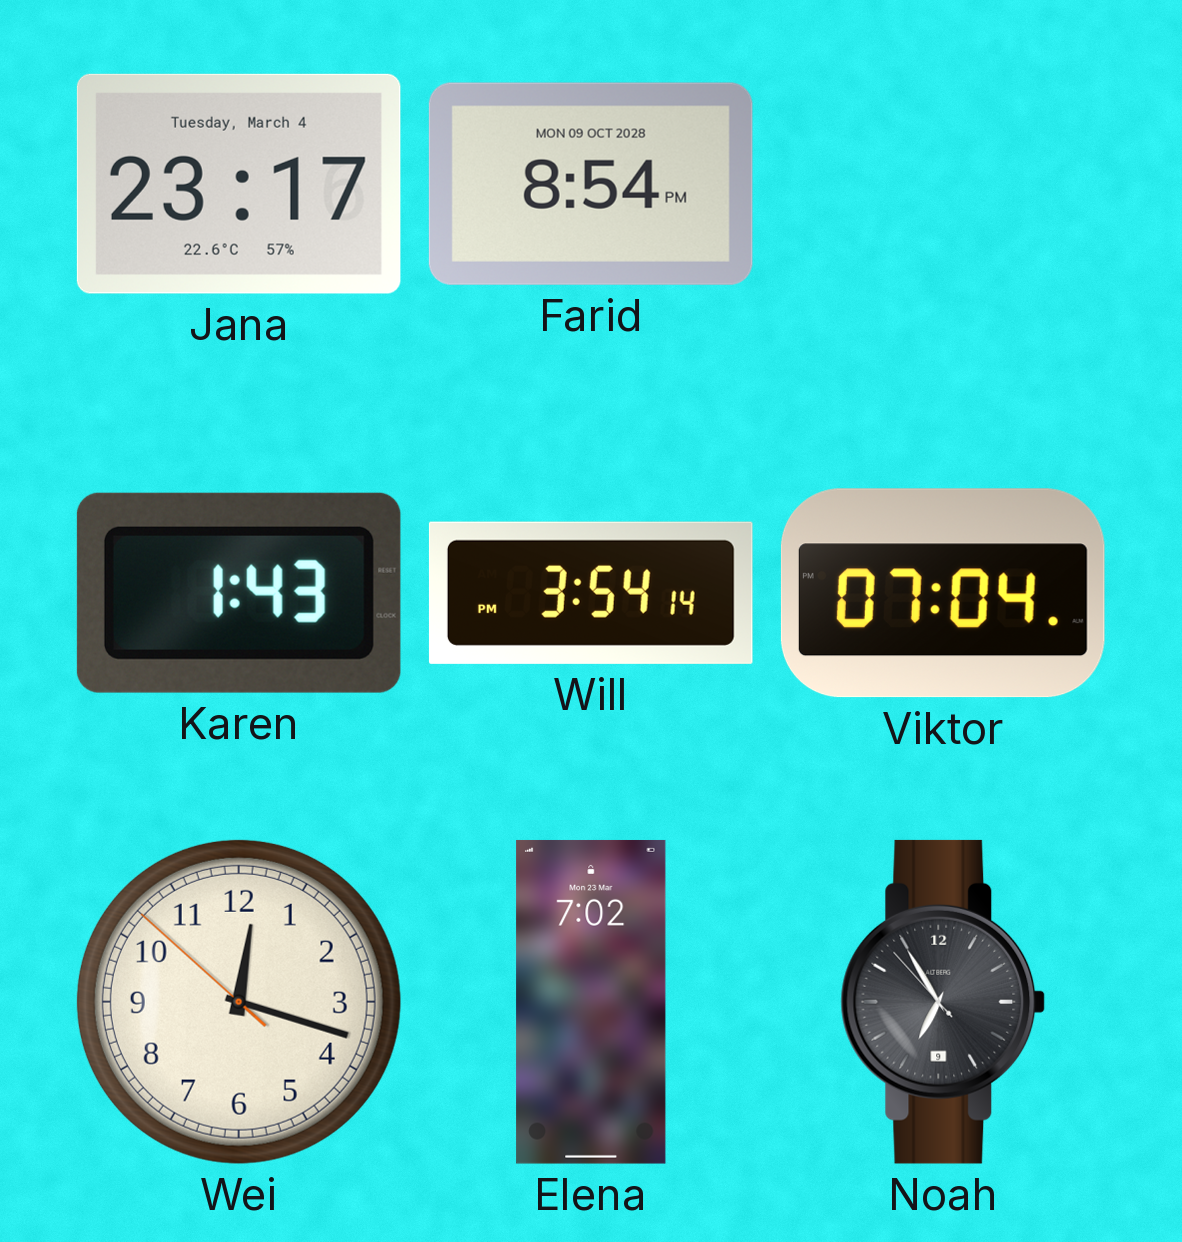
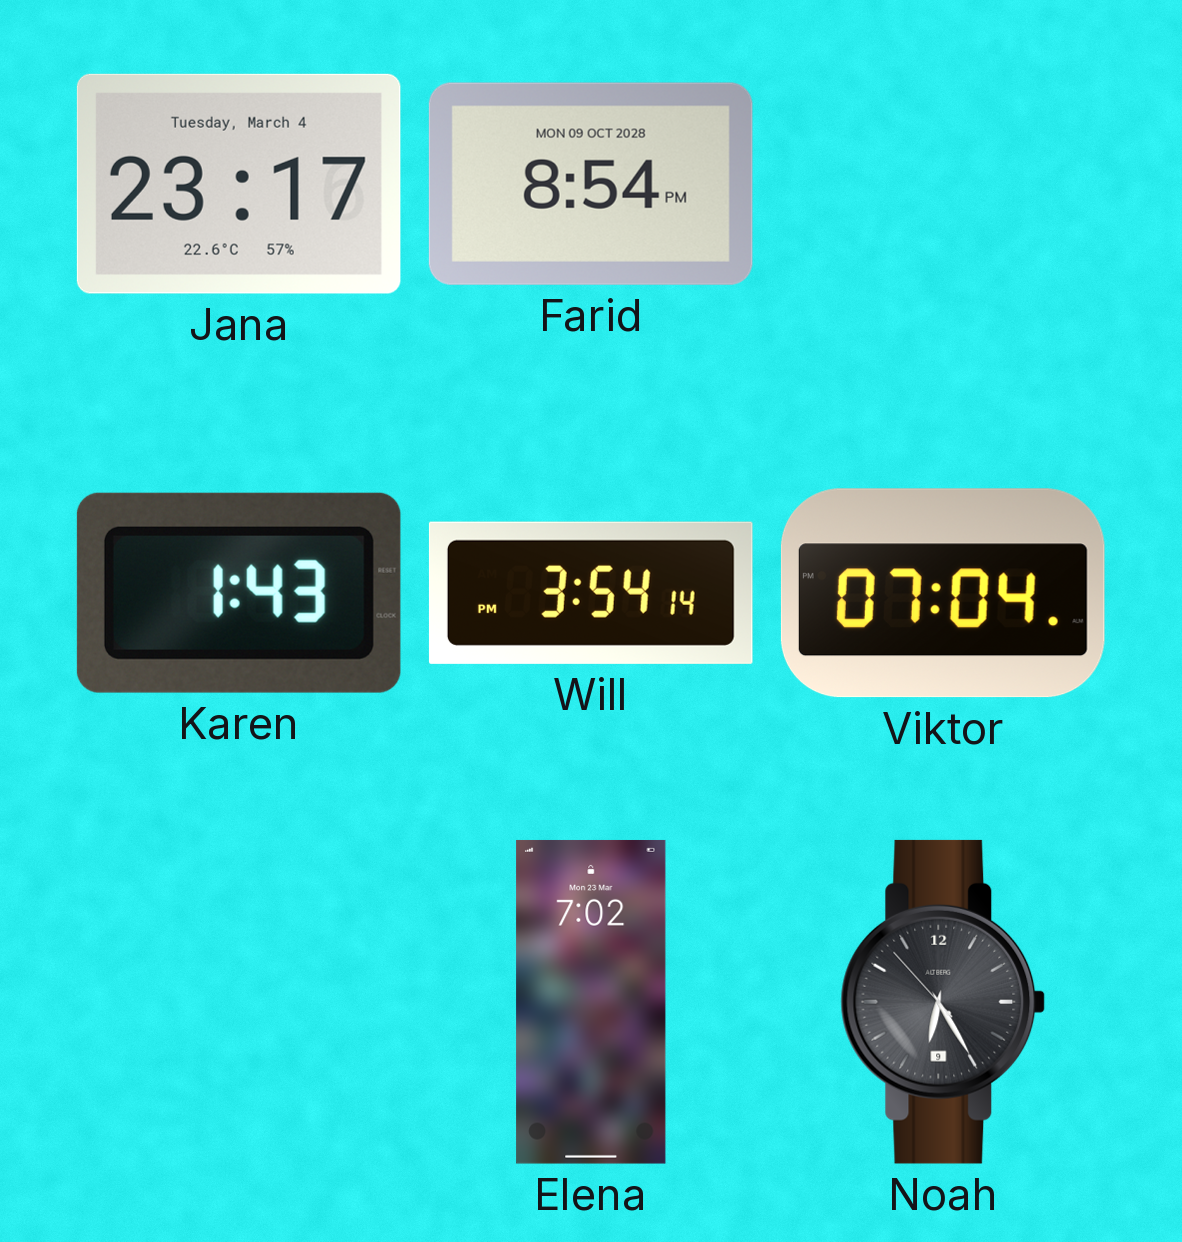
Wei: 12:17 -> none (239, 1002)
Noah: 6:54 -> 6:24 (943, 1002)
